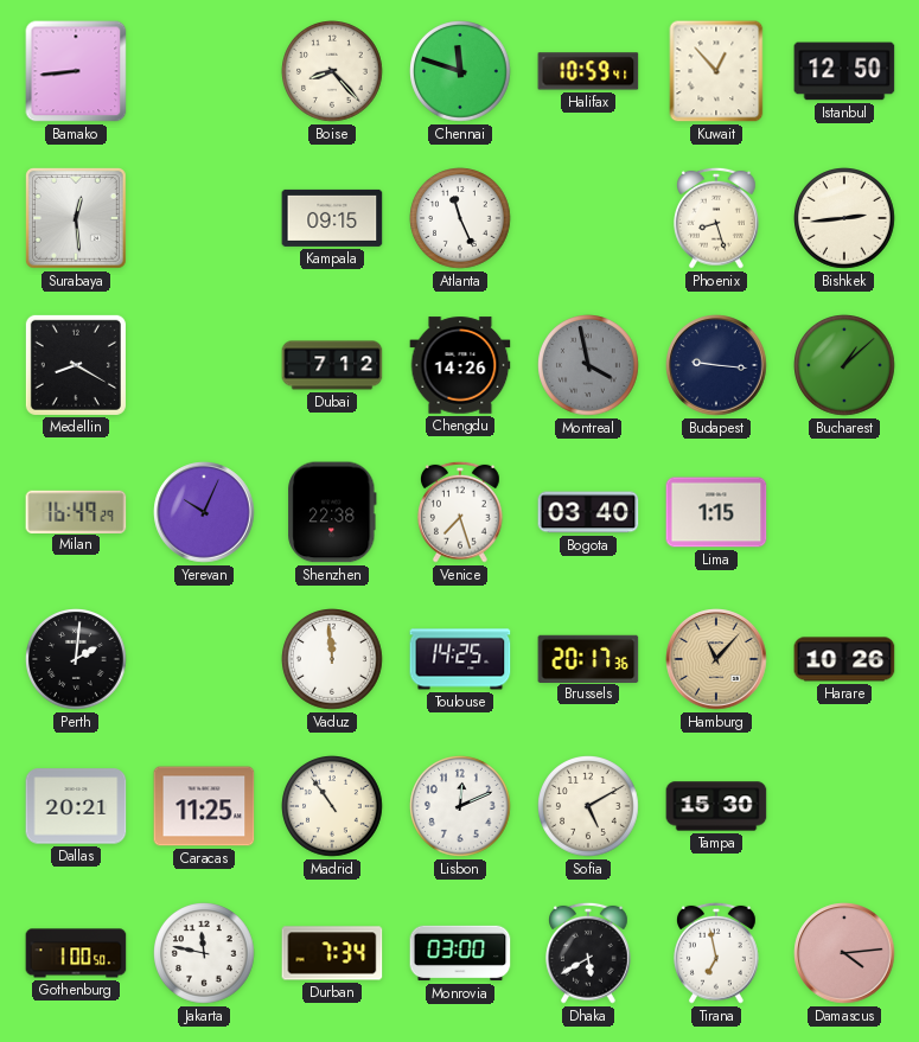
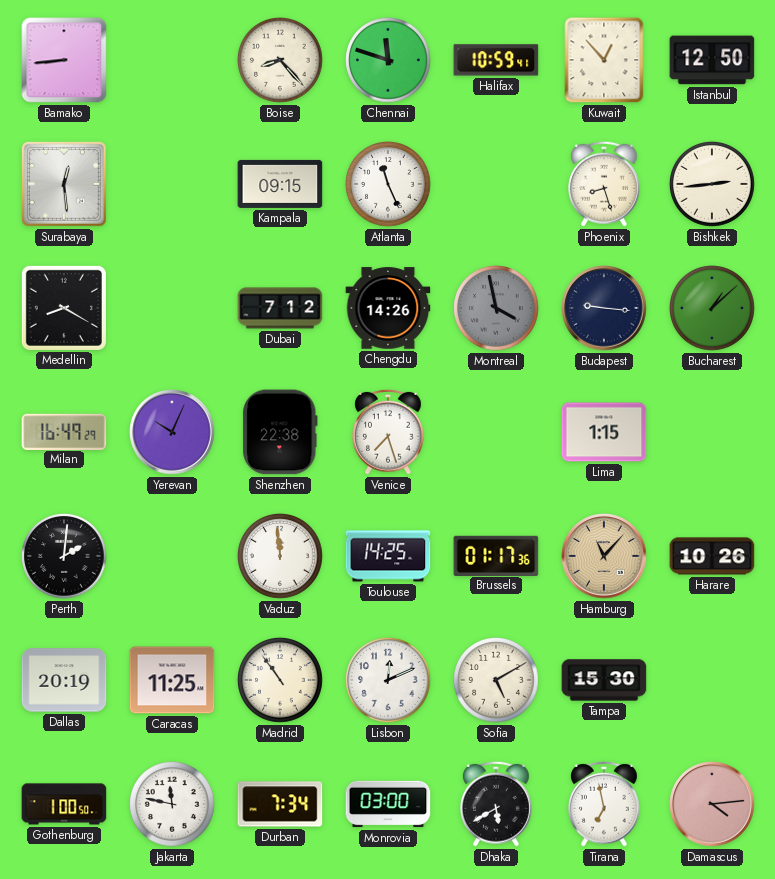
Bogota: 03:40 -> none (588, 512)
Brussels: 20:17 -> 01:17 (496, 555)
Dallas: 20:21 -> 20:19 (64, 680)
